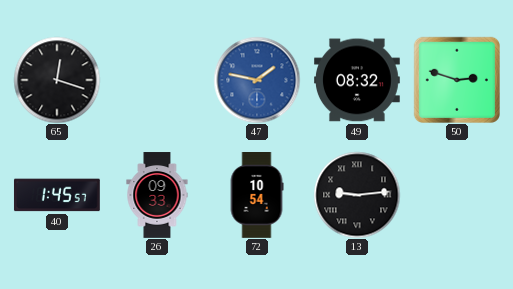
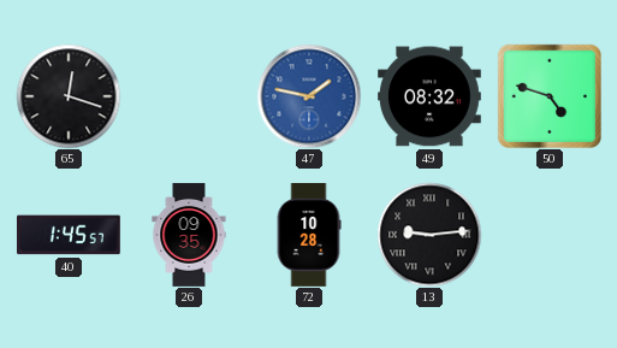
50: 2:48 -> 4:48 (550, 96)
26: 09:33 -> 09:35 (189, 235)
72: 10:54 -> 10:28 (309, 236)
